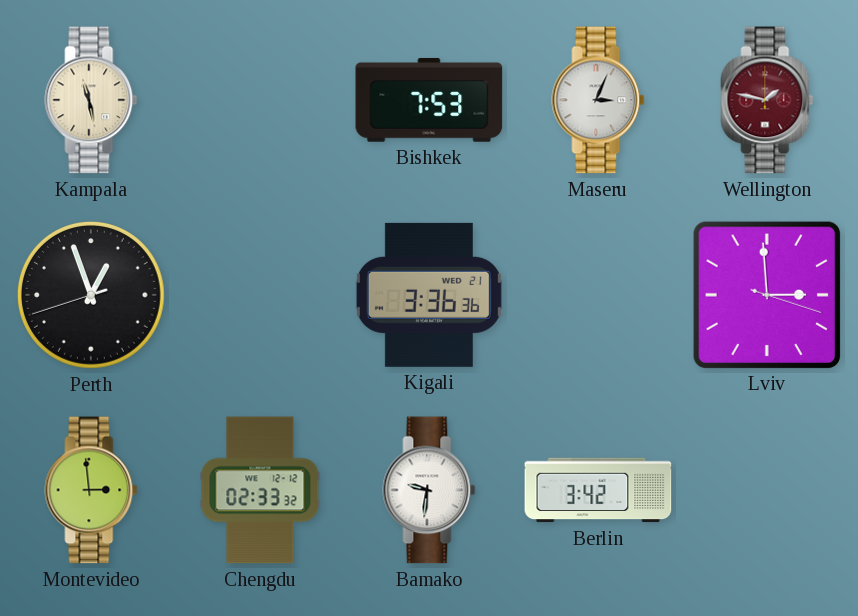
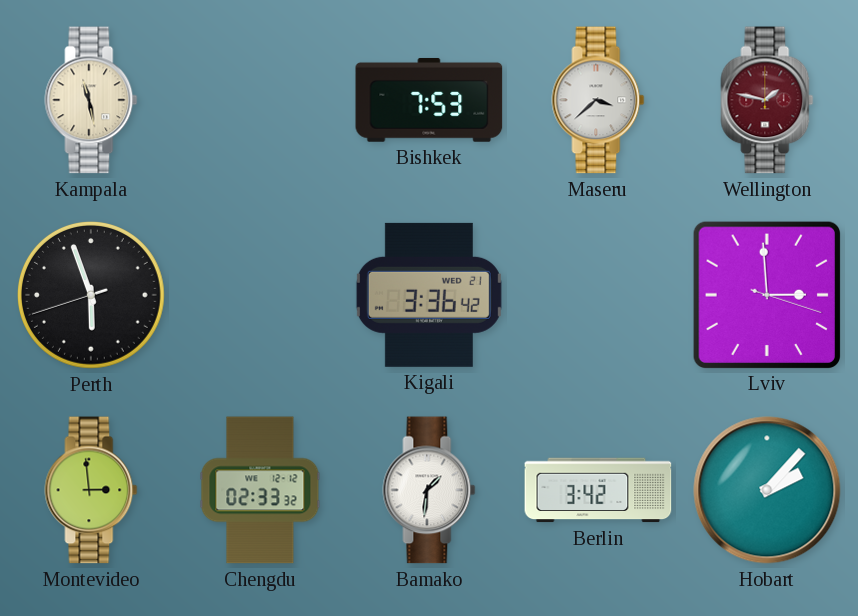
Maseru: 3:04 -> 3:38 (598, 100)
Perth: 12:56 -> 5:56 (91, 295)
Kigali: 3:36:36 -> 3:36:42 (429, 295)
Bamako: 9:31 -> 1:31 (429, 490)
Hobart: none -> 2:07 (767, 490)
